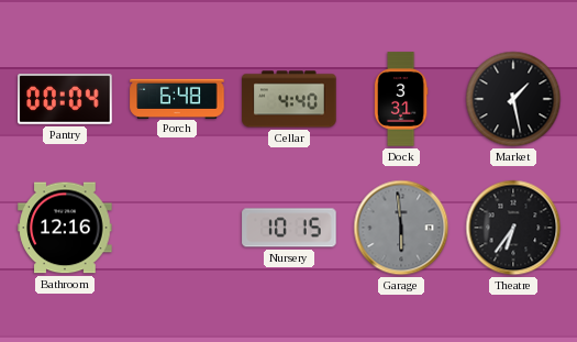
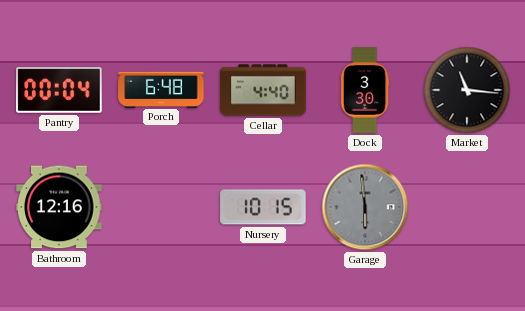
Dock: 3:31 -> 3:30 (365, 90)
Market: 1:28 -> 11:16 (467, 90)
Theatre: 6:36 -> none (513, 228)
